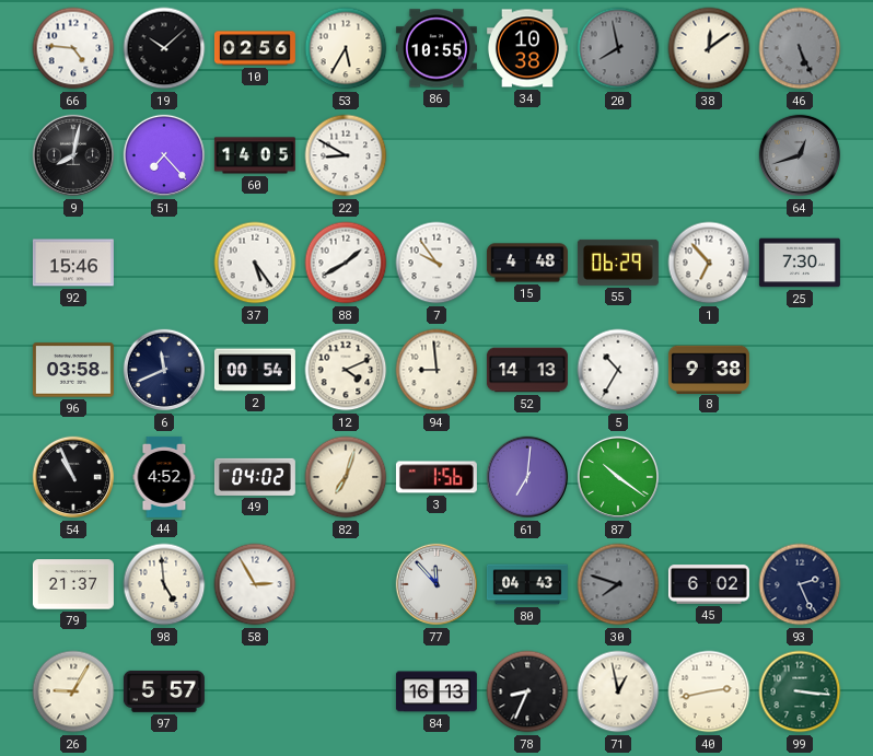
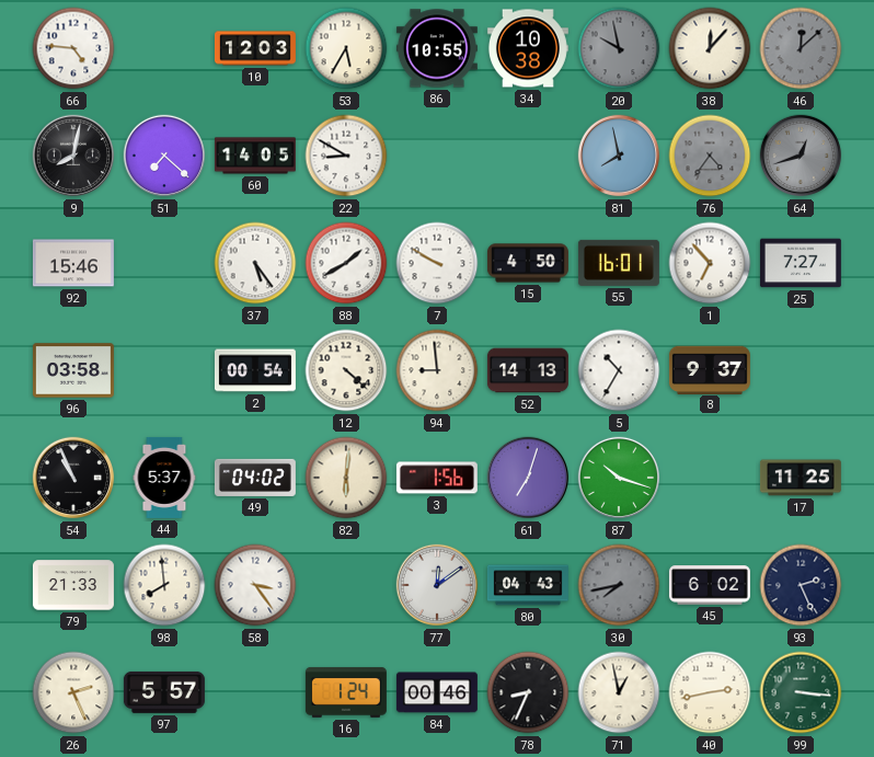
19: 10:08 -> none (164, 48)
10: 02:56 -> 12:03 (255, 48)
20: 7:58 -> 9:58 (619, 48)
38: 12:09 -> 12:07 (710, 48)
46: 5:26 -> 12:08 (801, 48)
51: 7:23 -> 7:22 (164, 156)
81: none -> 7:58 (619, 156)
76: none -> 4:36 (710, 156)
7: 9:54 -> 9:50 (437, 263)
15: 4:48 -> 4:50 (528, 263)
55: 06:29 -> 16:01 (619, 263)
25: 7:30 -> 7:27 (801, 263)
6: 11:41 -> none (164, 370)
12: 4:11 -> 4:22 (346, 370)
8: 9:38 -> 9:37 (710, 369)
44: 4:52 -> 5:37 (164, 478)
82: 7:03 -> 6:01 (346, 478)
61: 7:01 -> 7:03 (528, 478)
87: 10:21 -> 10:18 (619, 478)
17: none -> 11:25 (801, 478)
79: 21:37 -> 21:33 (73, 585)
98: 4:59 -> 7:59 (164, 585)
58: 2:55 -> 3:24 (255, 585)
77: 11:53 -> 12:09 (437, 585)
30: 7:48 -> 7:43 (619, 585)
26: 9:05 -> 2:26 (73, 692)
16: none -> 1:24 (346, 692)
84: 16:13 -> 00:46 (437, 692)
